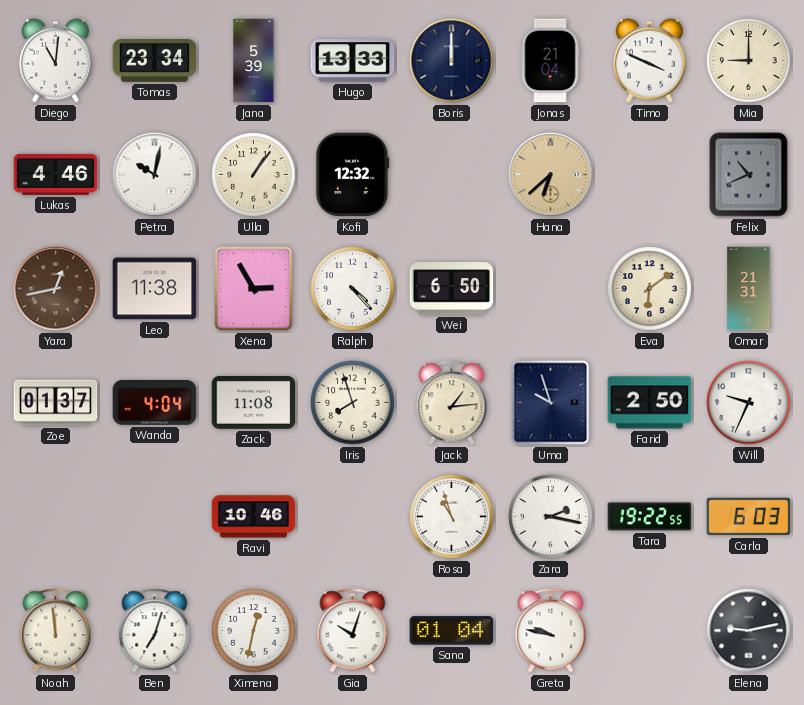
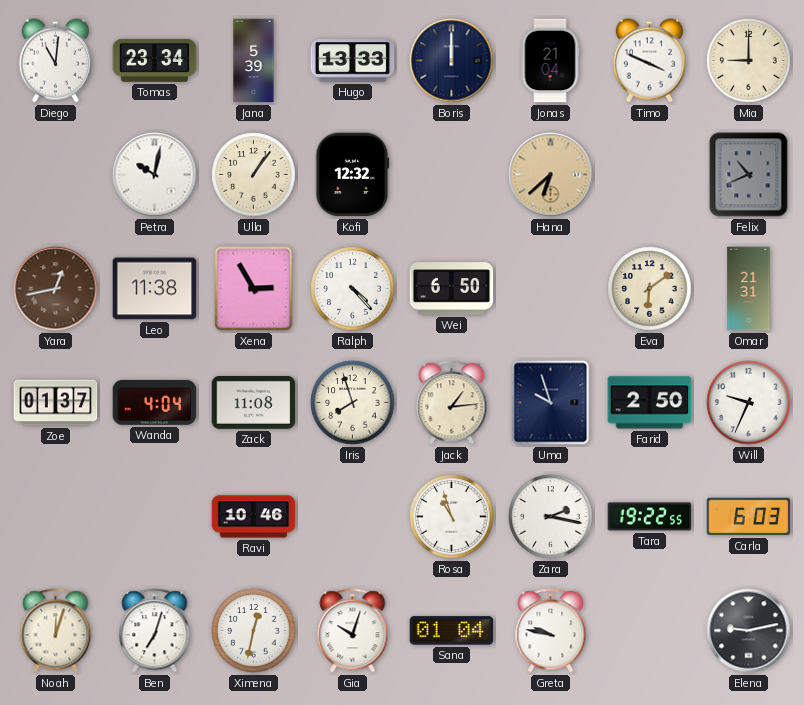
Lukas: 4:46 -> none (56, 174)
Noah: 11:59 -> 12:03 (56, 631)
